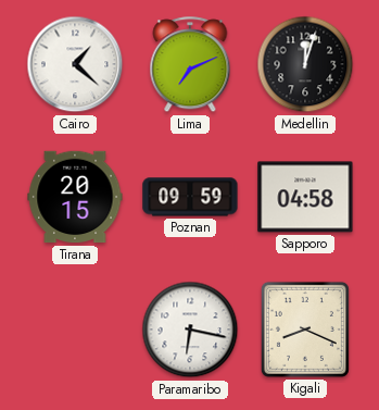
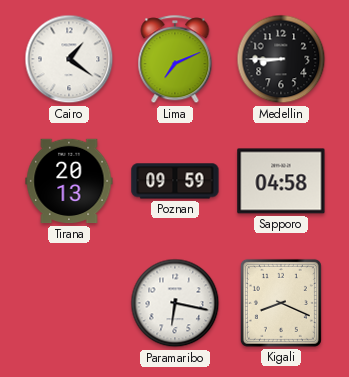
Cairo: 1:22 -> 1:21 (69, 59)
Medellin: 12:03 -> 8:45 (281, 59)
Tirana: 20:15 -> 20:13 (69, 181)
